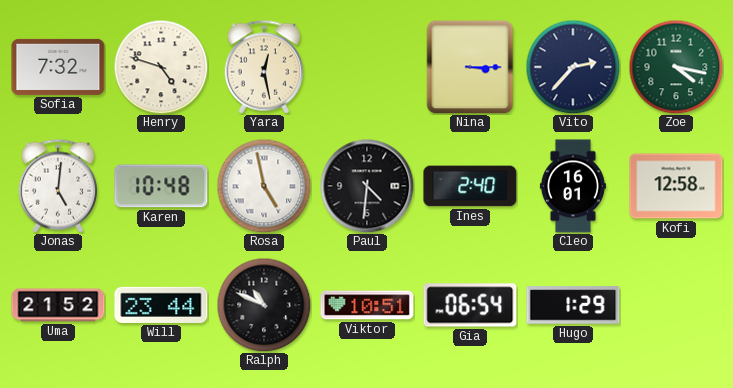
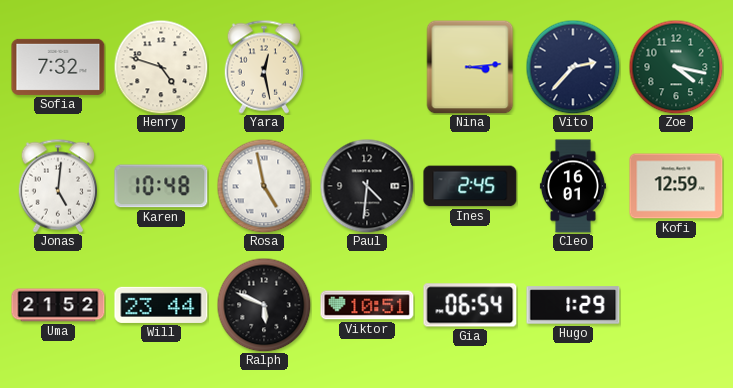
Nina: 3:15 -> 3:14 (470, 67)
Ines: 2:40 -> 2:45 (470, 186)
Kofi: 12:58 -> 12:59 (676, 186)
Ralph: 10:49 -> 5:49 (264, 305)
